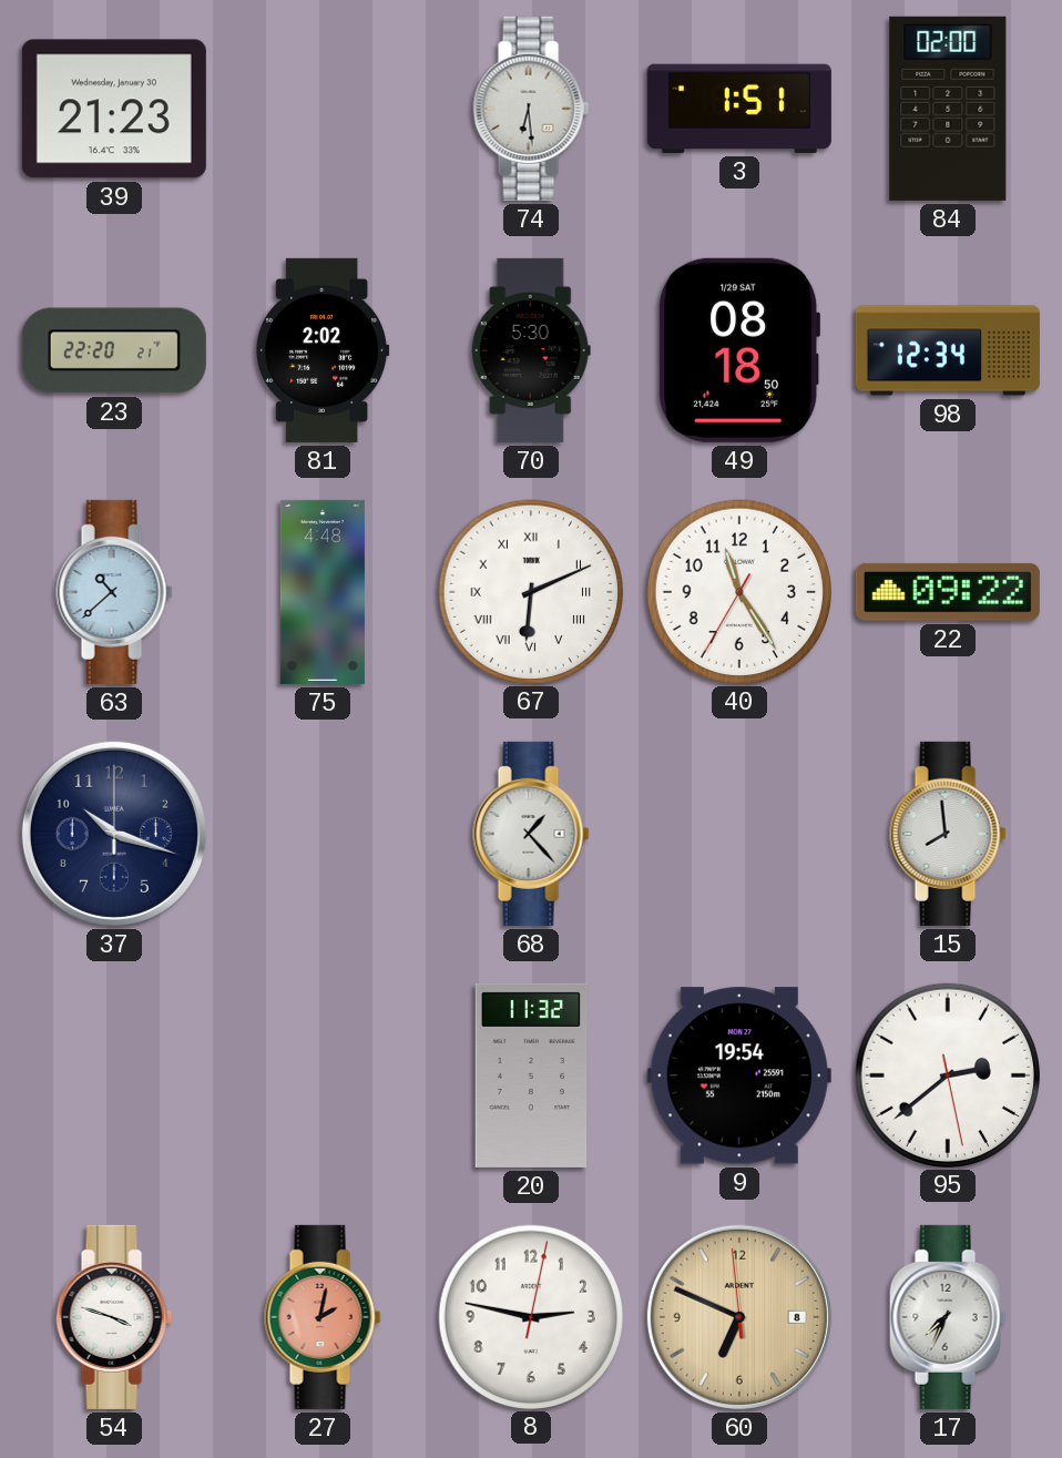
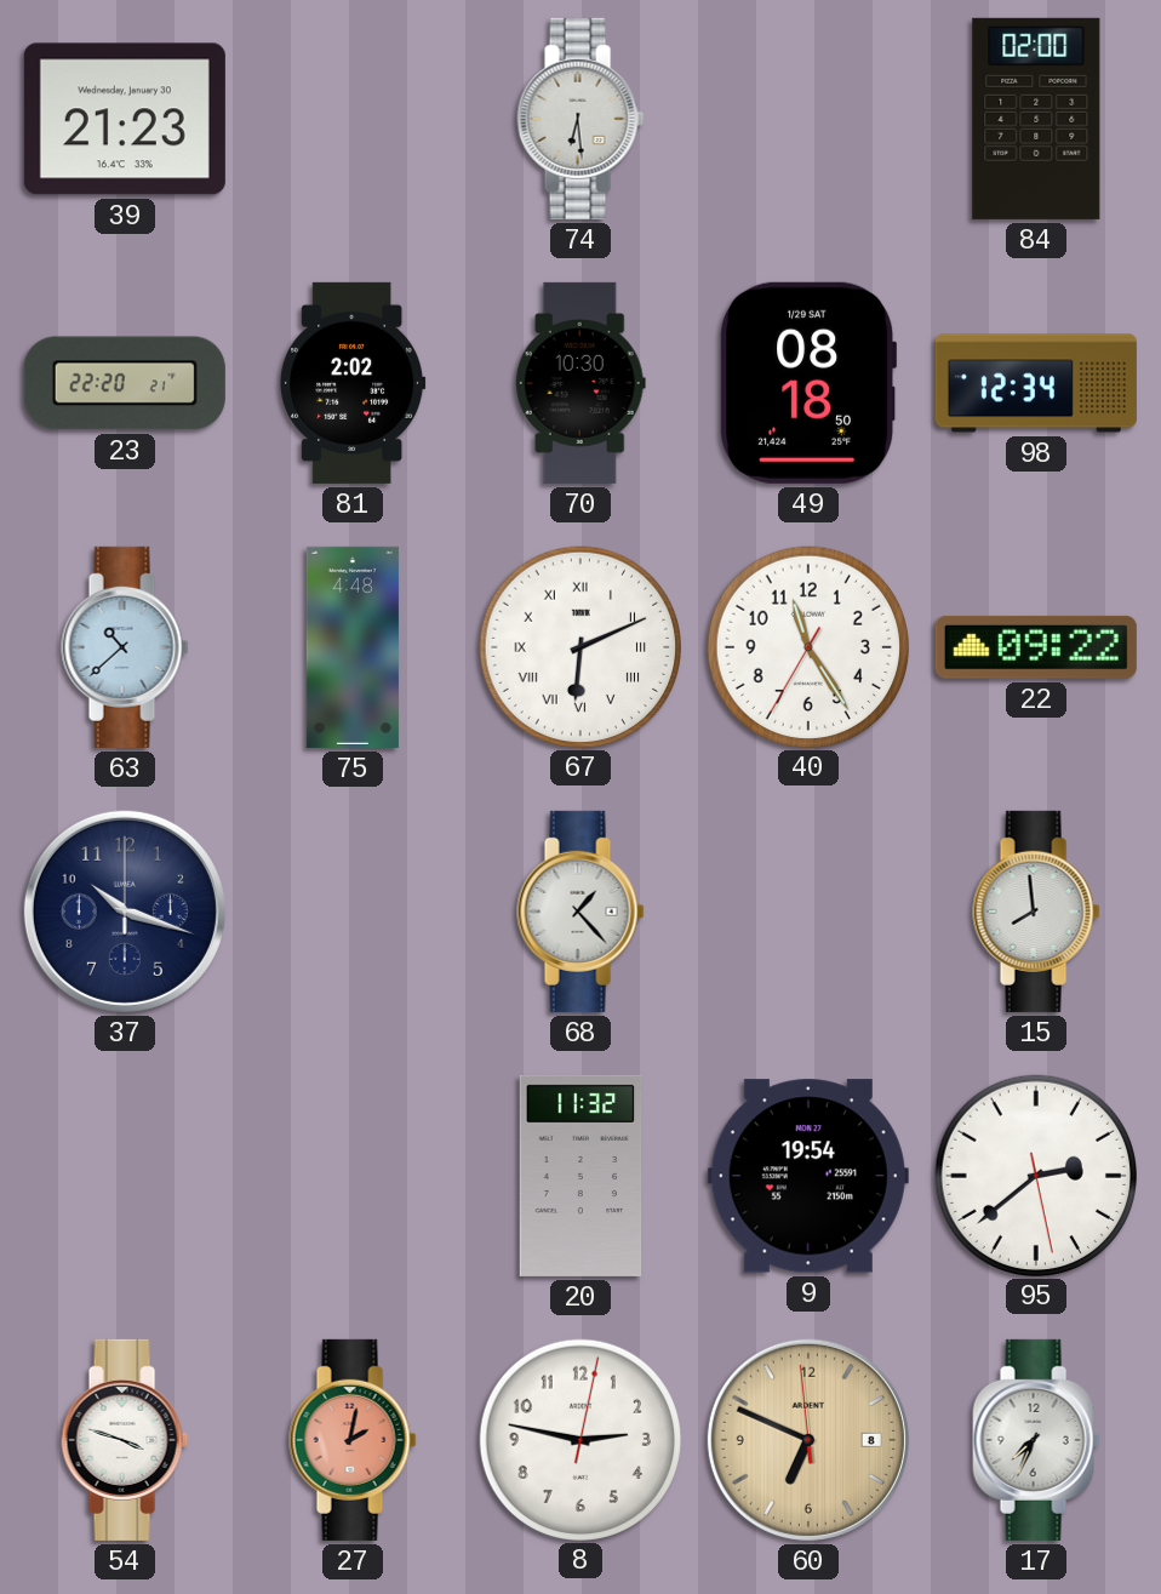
3: 1:51 -> none (739, 109)
70: 5:30 -> 10:30 (580, 383)
